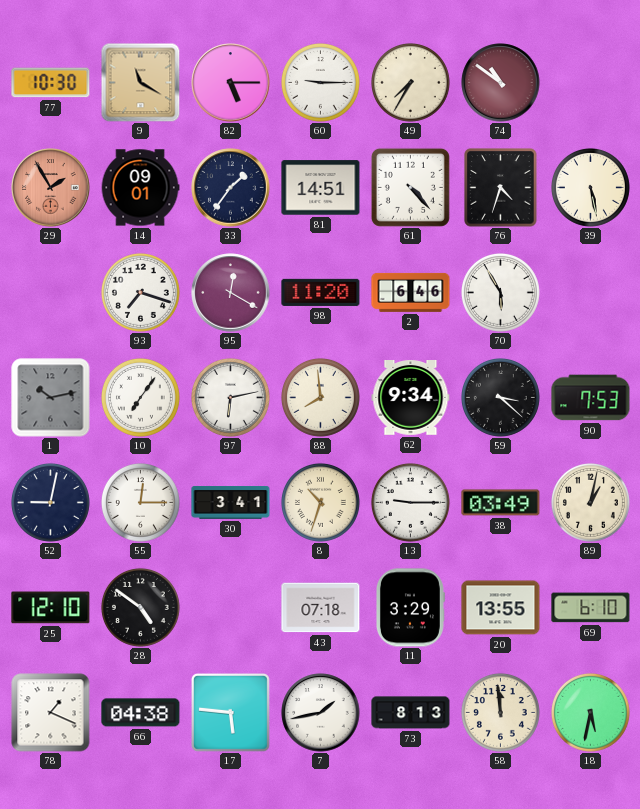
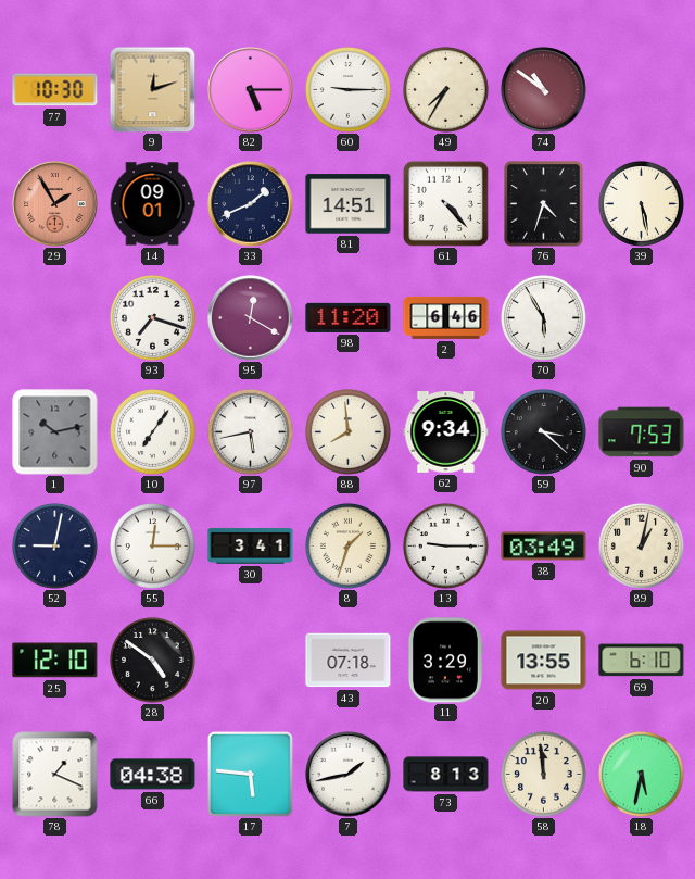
9: 11:20 -> 12:12 (152, 89)
33: 1:36 -> 1:41 (251, 204)
97: 6:13 -> 5:43 (250, 431)
8: 10:33 -> 1:33 (347, 545)
